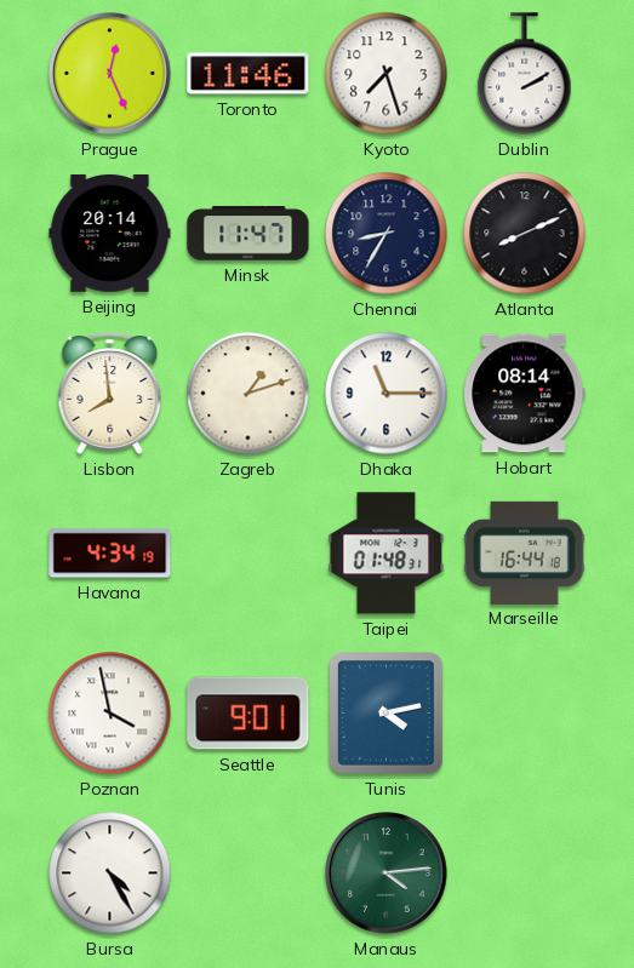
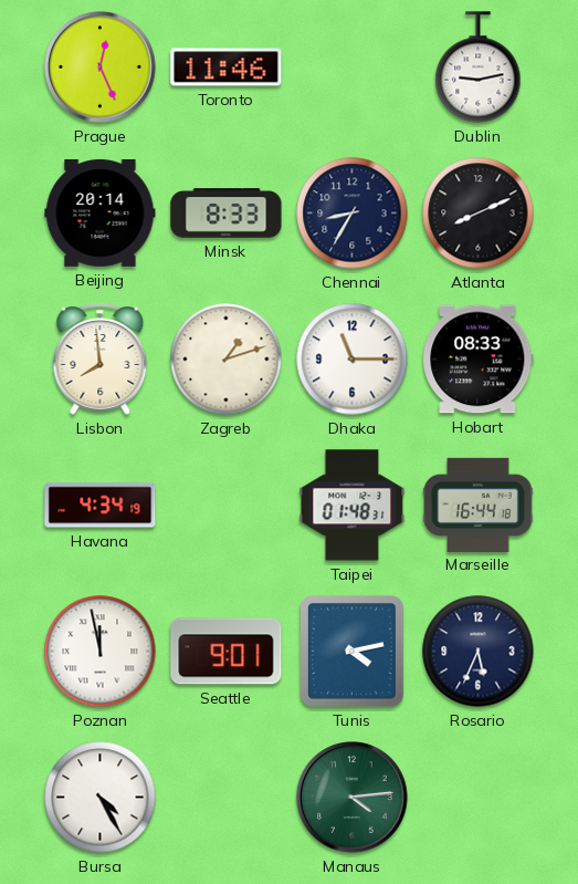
Kyoto: 7:27 -> none (387, 74)
Dublin: 2:10 -> 9:13 (479, 67)
Minsk: 11:47 -> 8:33 (227, 214)
Hobart: 08:14 -> 08:33 (479, 360)
Poznan: 3:58 -> 11:58 (101, 652)
Rosario: none -> 5:34 (479, 652)
